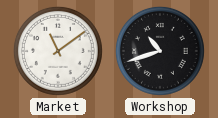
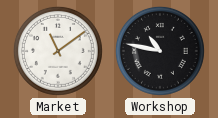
Workshop: 10:42 -> 10:47 (160, 51)
